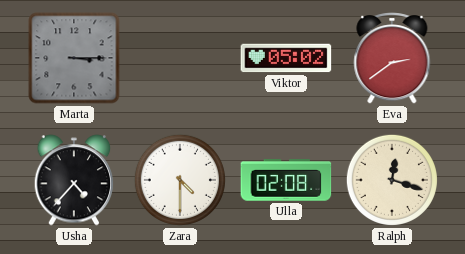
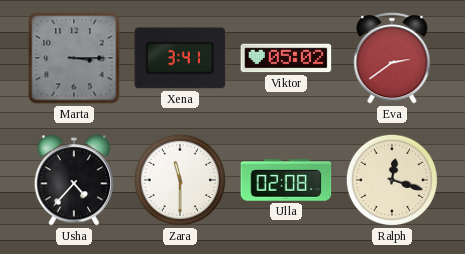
Xena: none -> 3:41 (180, 58)
Zara: 4:30 -> 11:30 (180, 180)
